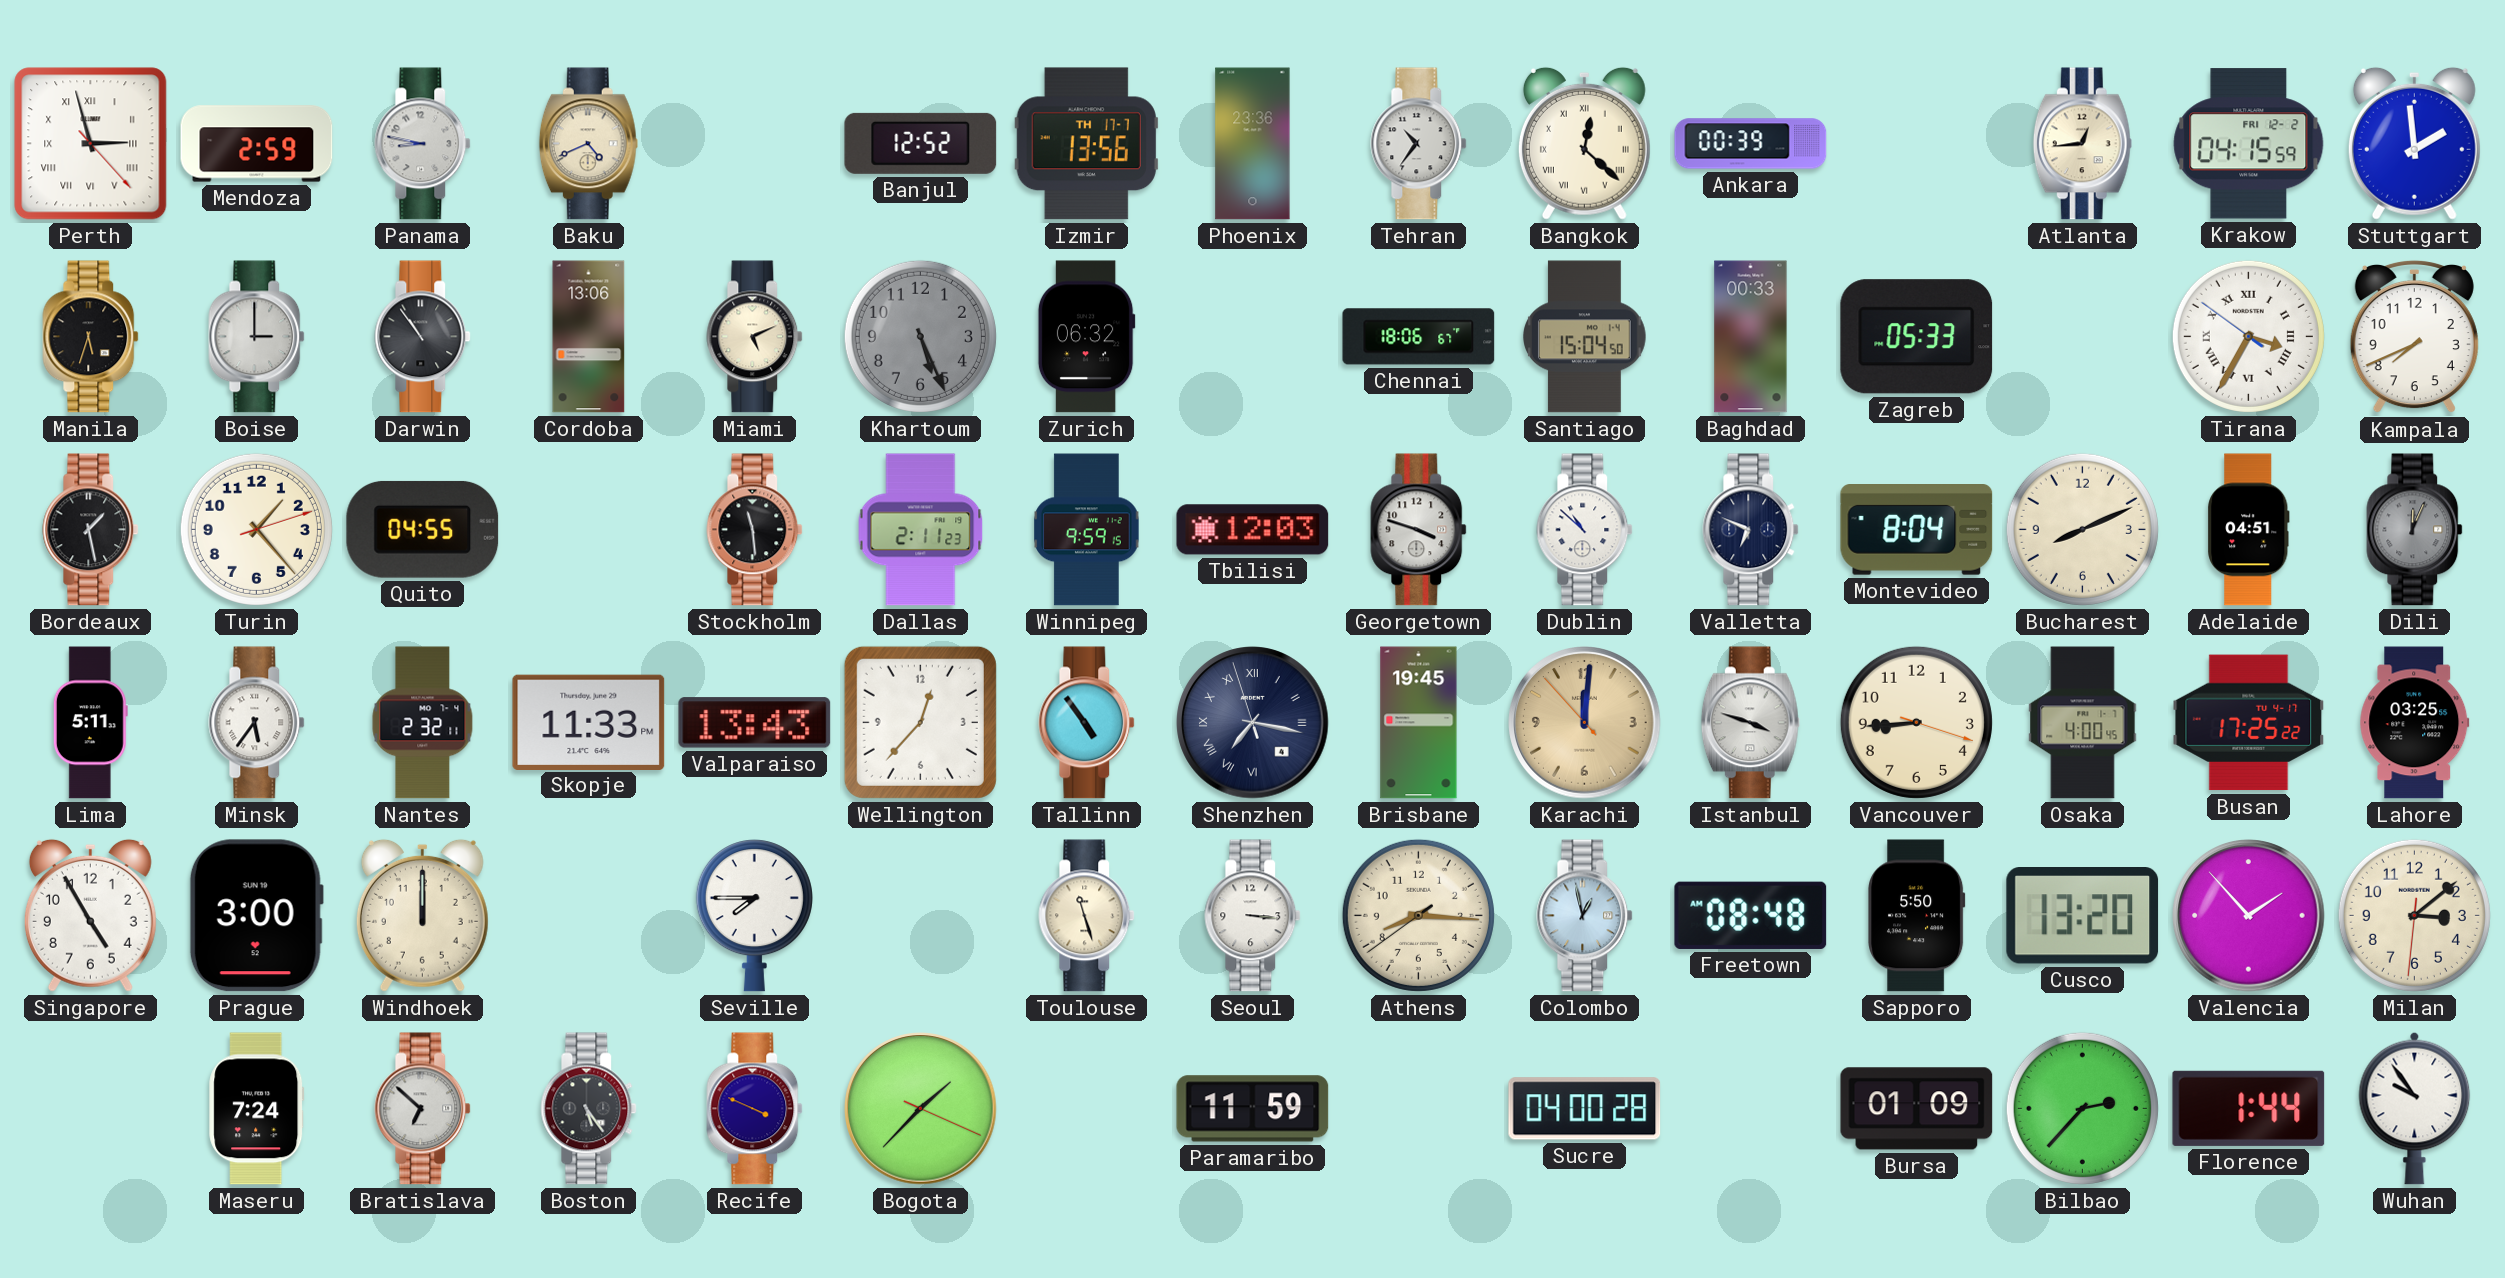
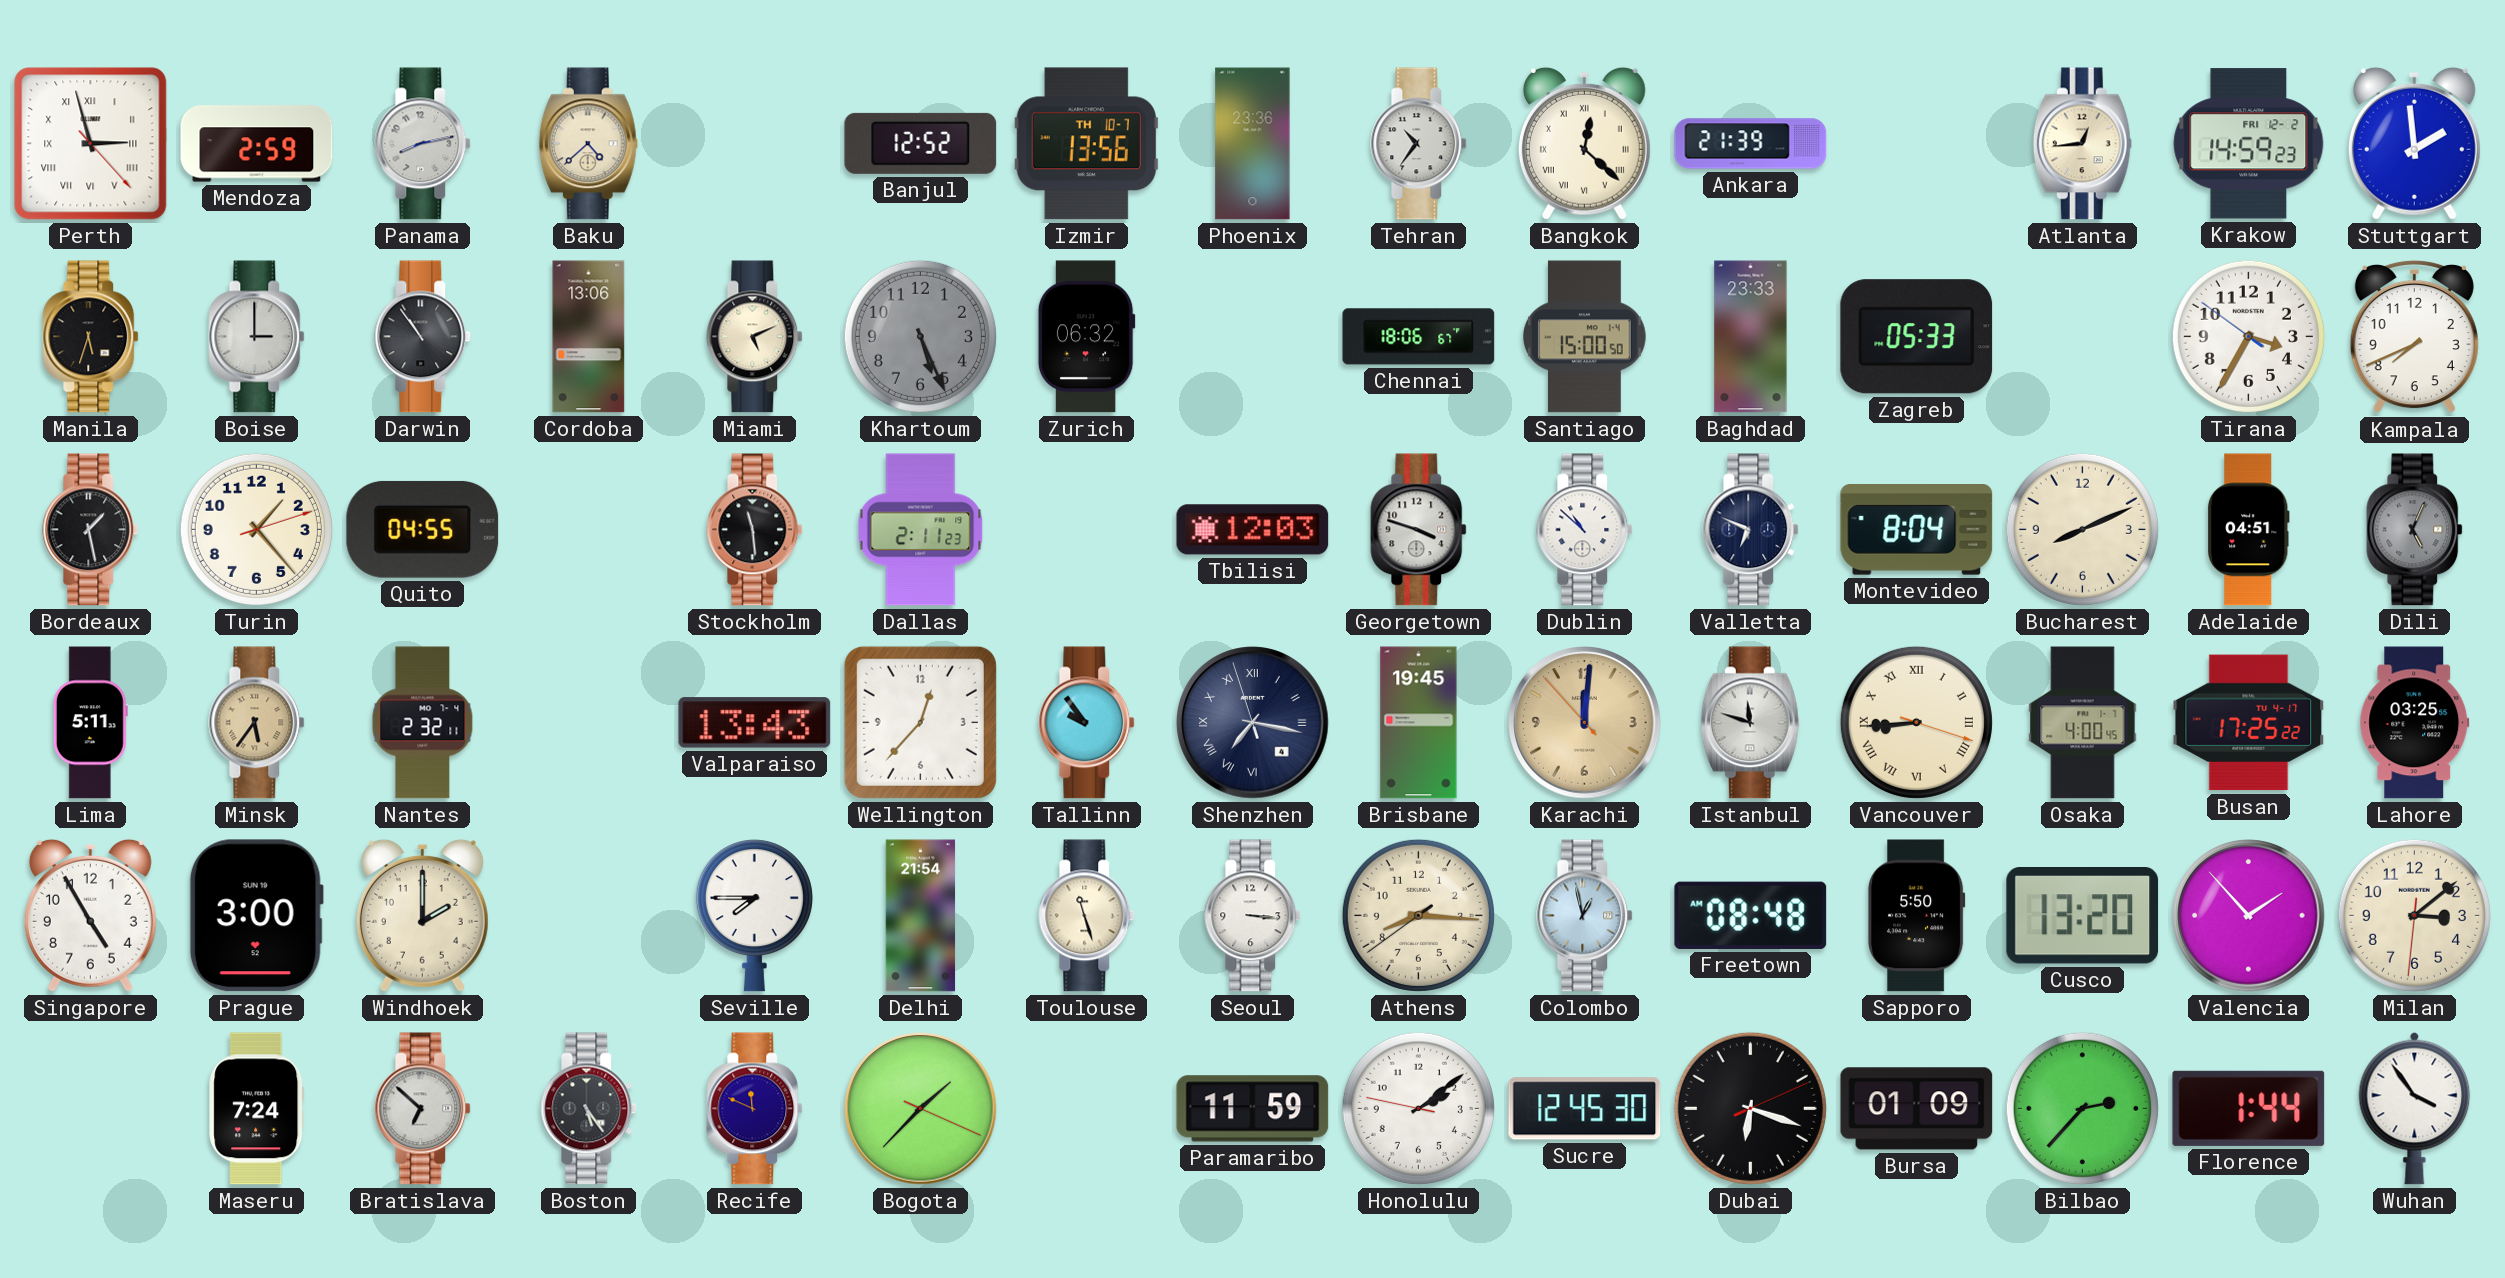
Panama: 8:47 -> 8:13 (423, 144)
Baku: 4:41 -> 4:38 (588, 144)
Izmir date: TH 17-7 -> TH 10-7 (1086, 144)
Ankara: 00:39 -> 21:39 (1751, 144)
Krakow: 04:15 -> 14:59 (2249, 144)
Santiago: 15:04 -> 15:00 (1585, 337)
Baghdad: 00:33 -> 23:33 (1751, 337)
Tirana numerals: Roman -> Arabic (2248, 336)
Winnipeg: 9:59 -> none (1087, 530)
Dili: 12:04 -> 5:04 (2415, 530)
Minsk dial: white -> champagne (257, 723)
Skopje: 11:33 -> none (589, 722)
Tallinn: 4:54 -> 9:54 (1087, 723)
Istanbul: 3:48 -> 11:48 (1750, 723)
Vancouver numerals: Arabic -> Roman (1916, 722)
Windhoek: 12:00 -> 2:00 (422, 915)
Delhi: none -> 21:54 (921, 916)
Recife: 3:49 -> 11:49 (755, 1109)
Honolulu: none -> 2:08 (1418, 1108)
Sucre: 04:00 -> 12:45 (1585, 1109)
Dubai: none -> 6:18 (1750, 1108)
Wuhan: 9:54 -> 3:54 (2415, 1108)
